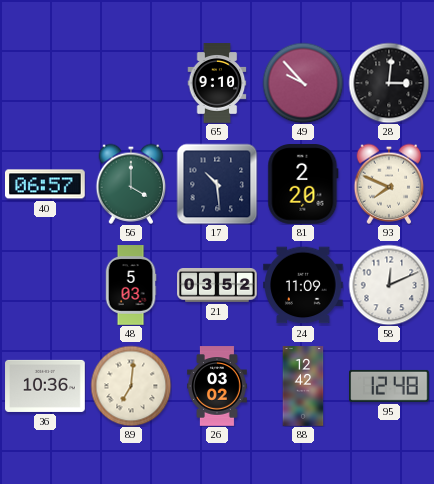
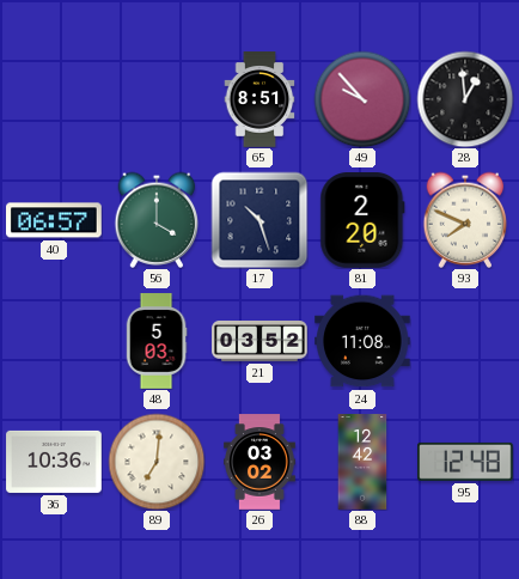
65: 9:10 -> 8:51 (259, 99)
28: 3:01 -> 12:59 (465, 99)
17: 10:29 -> 10:27 (259, 220)
24: 11:09 -> 11:08 (364, 341)
58: 12:11 -> none (389, 285)
